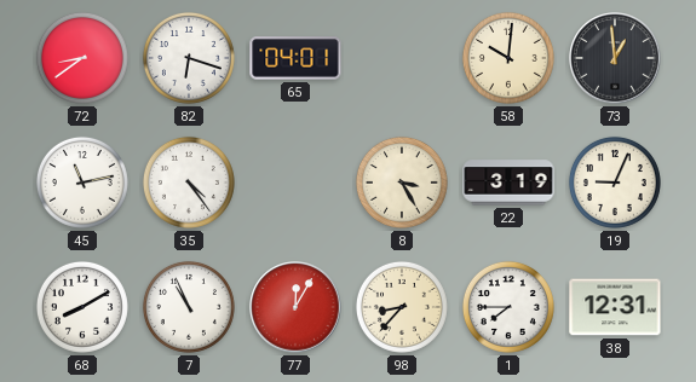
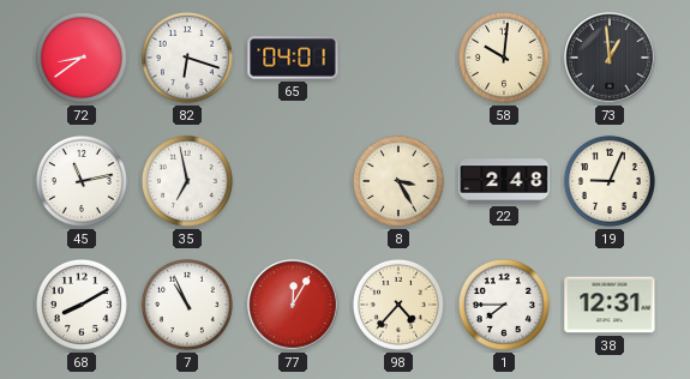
35: 4:24 -> 6:58 (187, 181)
22: 3:19 -> 2:48 (504, 181)
98: 8:37 -> 4:37 (398, 305)
